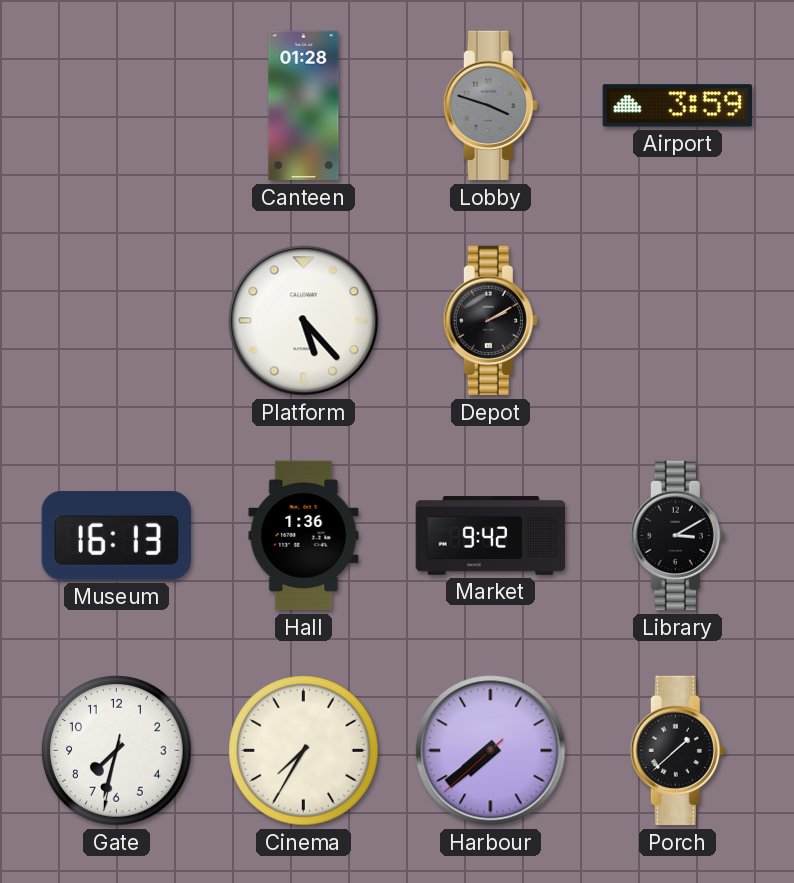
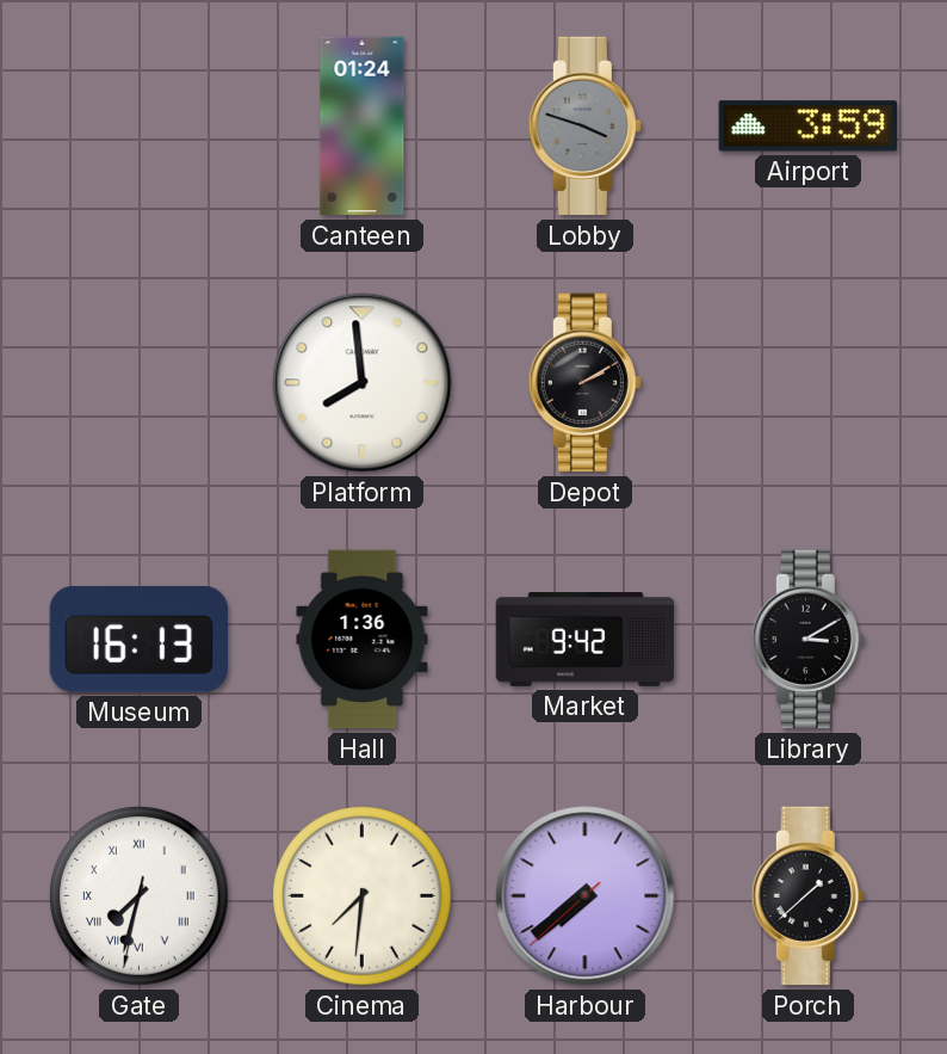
Canteen: 01:28 -> 01:24 (363, 127)
Platform: 5:23 -> 7:59 (363, 383)
Gate numerals: Arabic -> Roman (140, 896)
Cinema: 7:35 -> 7:31 (363, 896)
